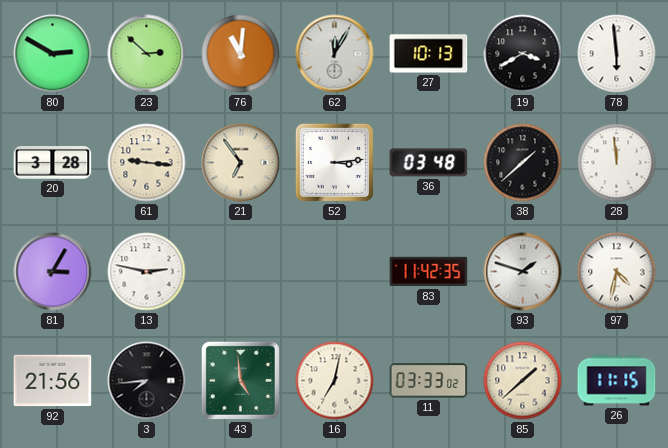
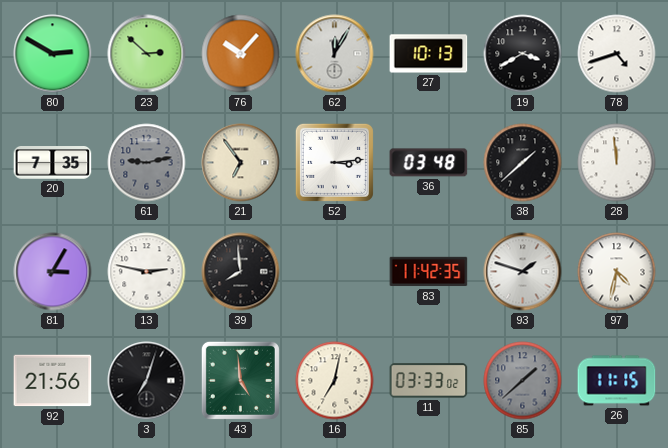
76: 11:01 -> 10:07 (241, 54)
78: 5:59 -> 4:42 (617, 54)
20: 3:28 -> 7:35 (53, 163)
61: 9:16 -> 9:13 (147, 163)
61 dial: cream -> grey (147, 163)
39: none -> 7:59 (241, 272)
3: 7:44 -> 7:03 (147, 381)
85 dial: cream -> grey (523, 381)
